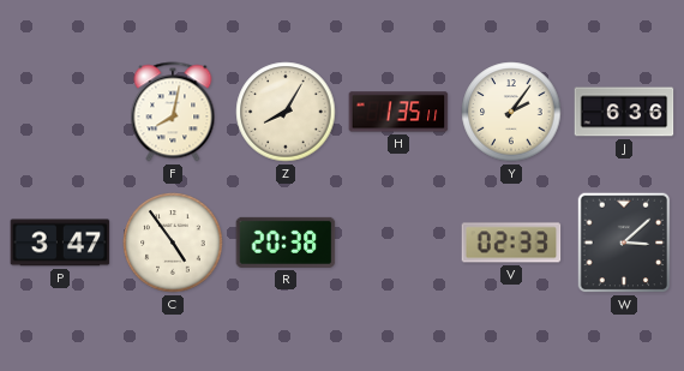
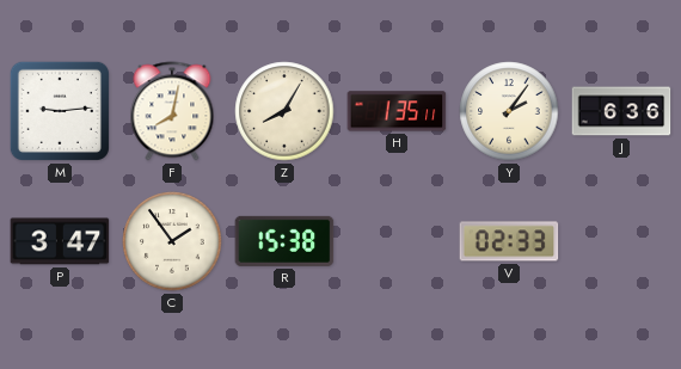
M: none -> 9:14 (60, 111)
C: 4:54 -> 1:54 (172, 241)
R: 20:38 -> 15:38 (284, 241)
W: 3:08 -> none (624, 243)
